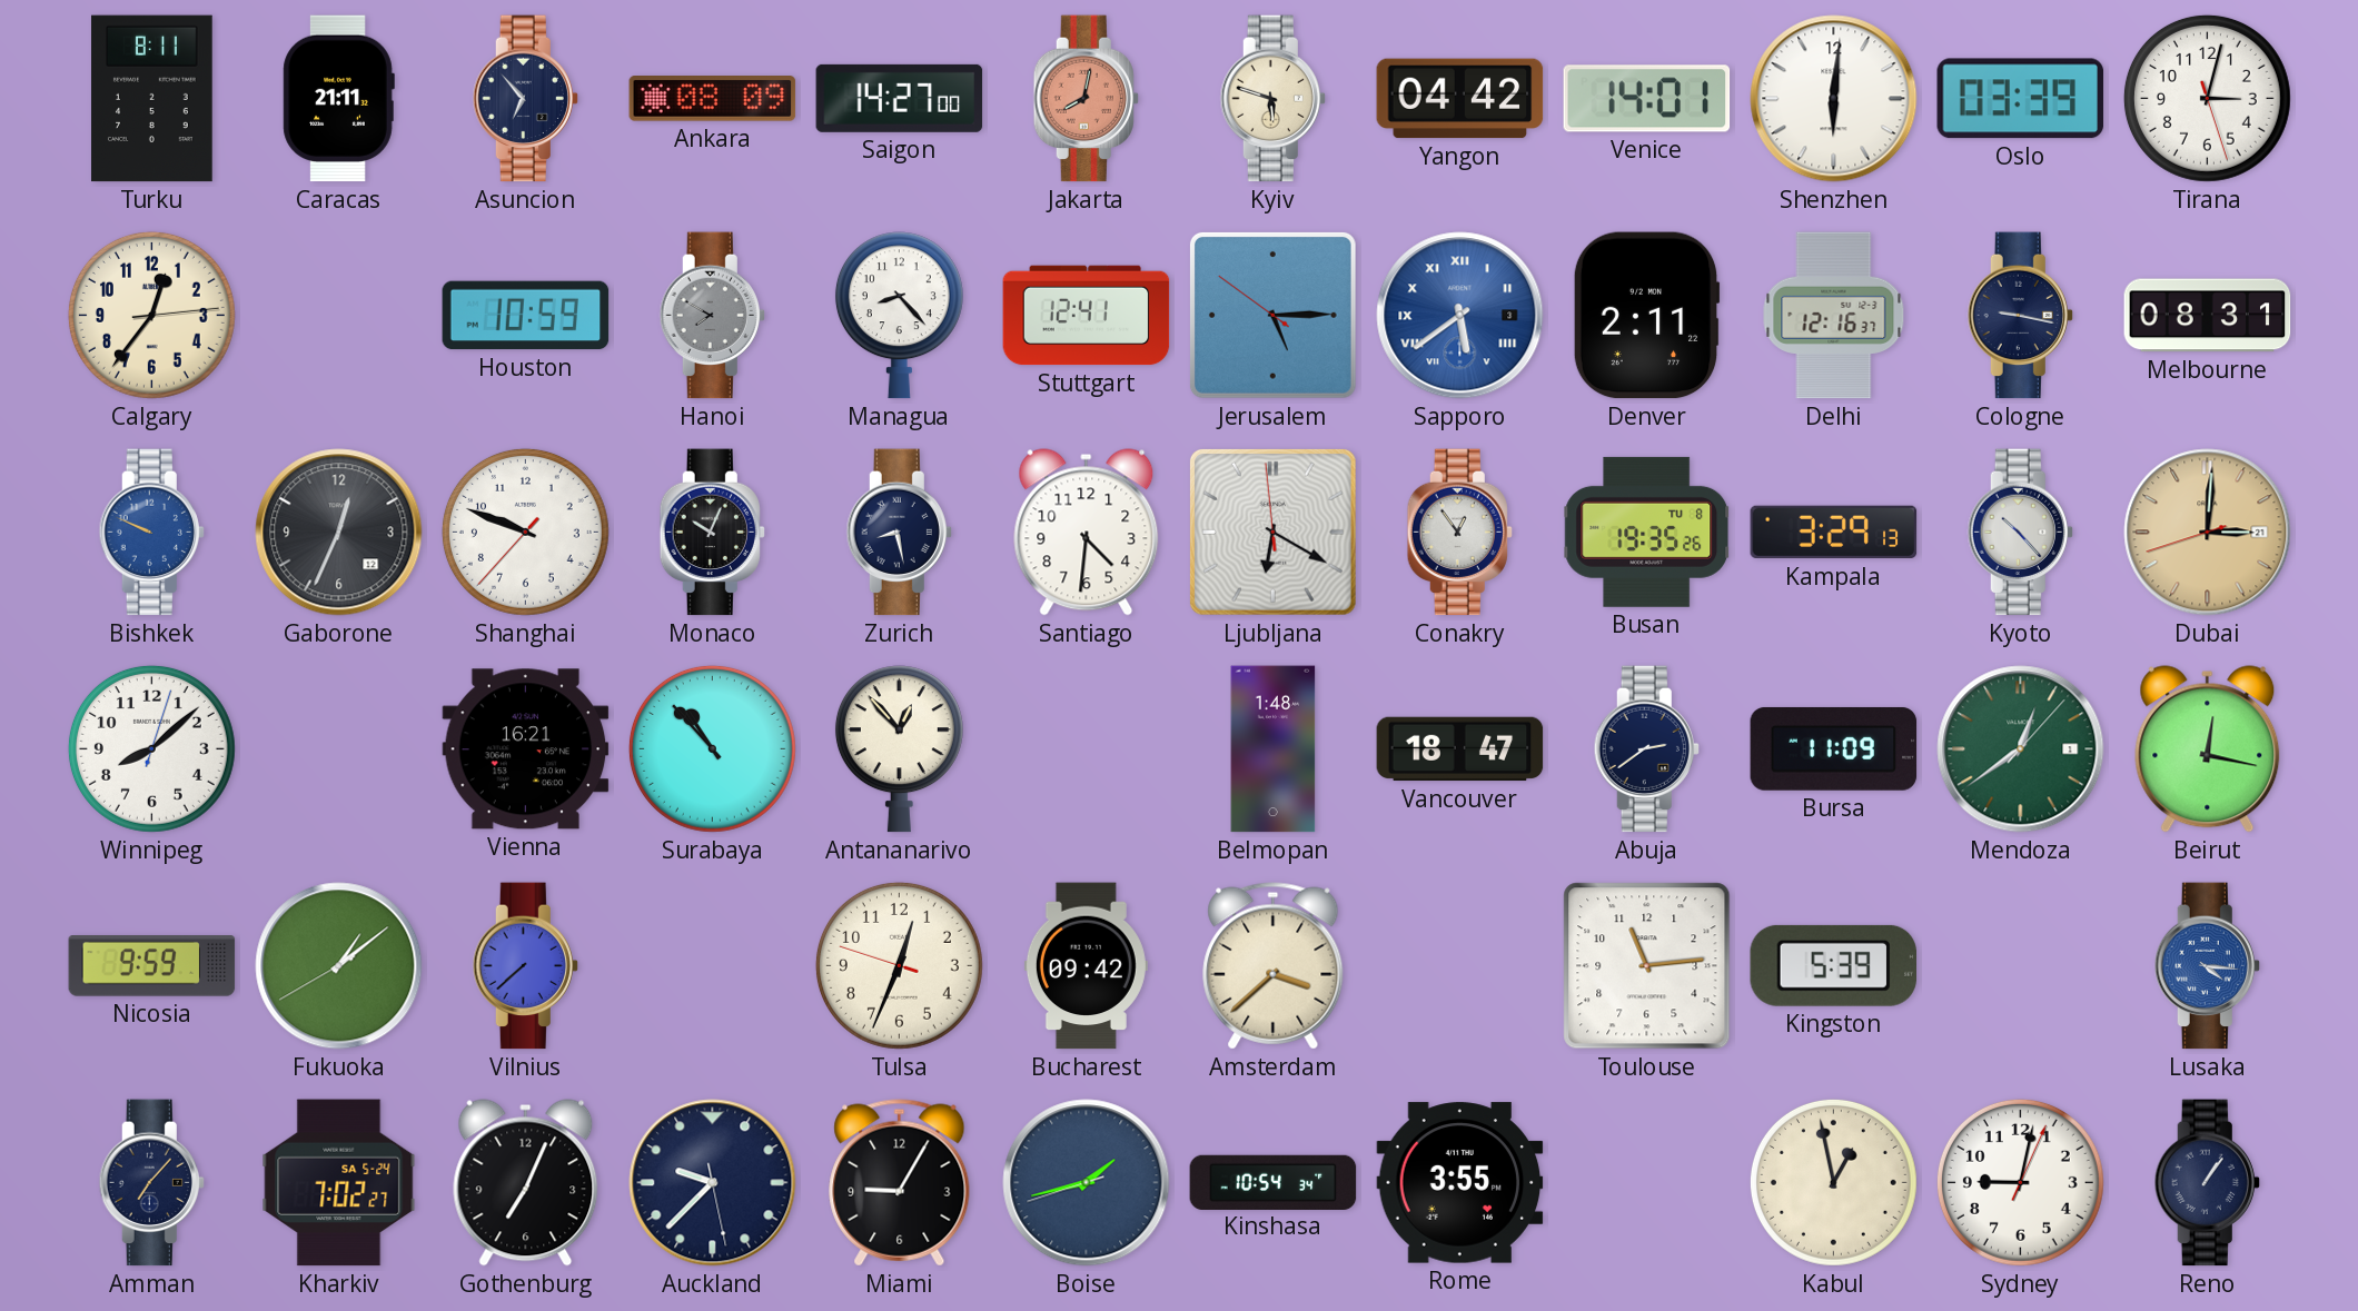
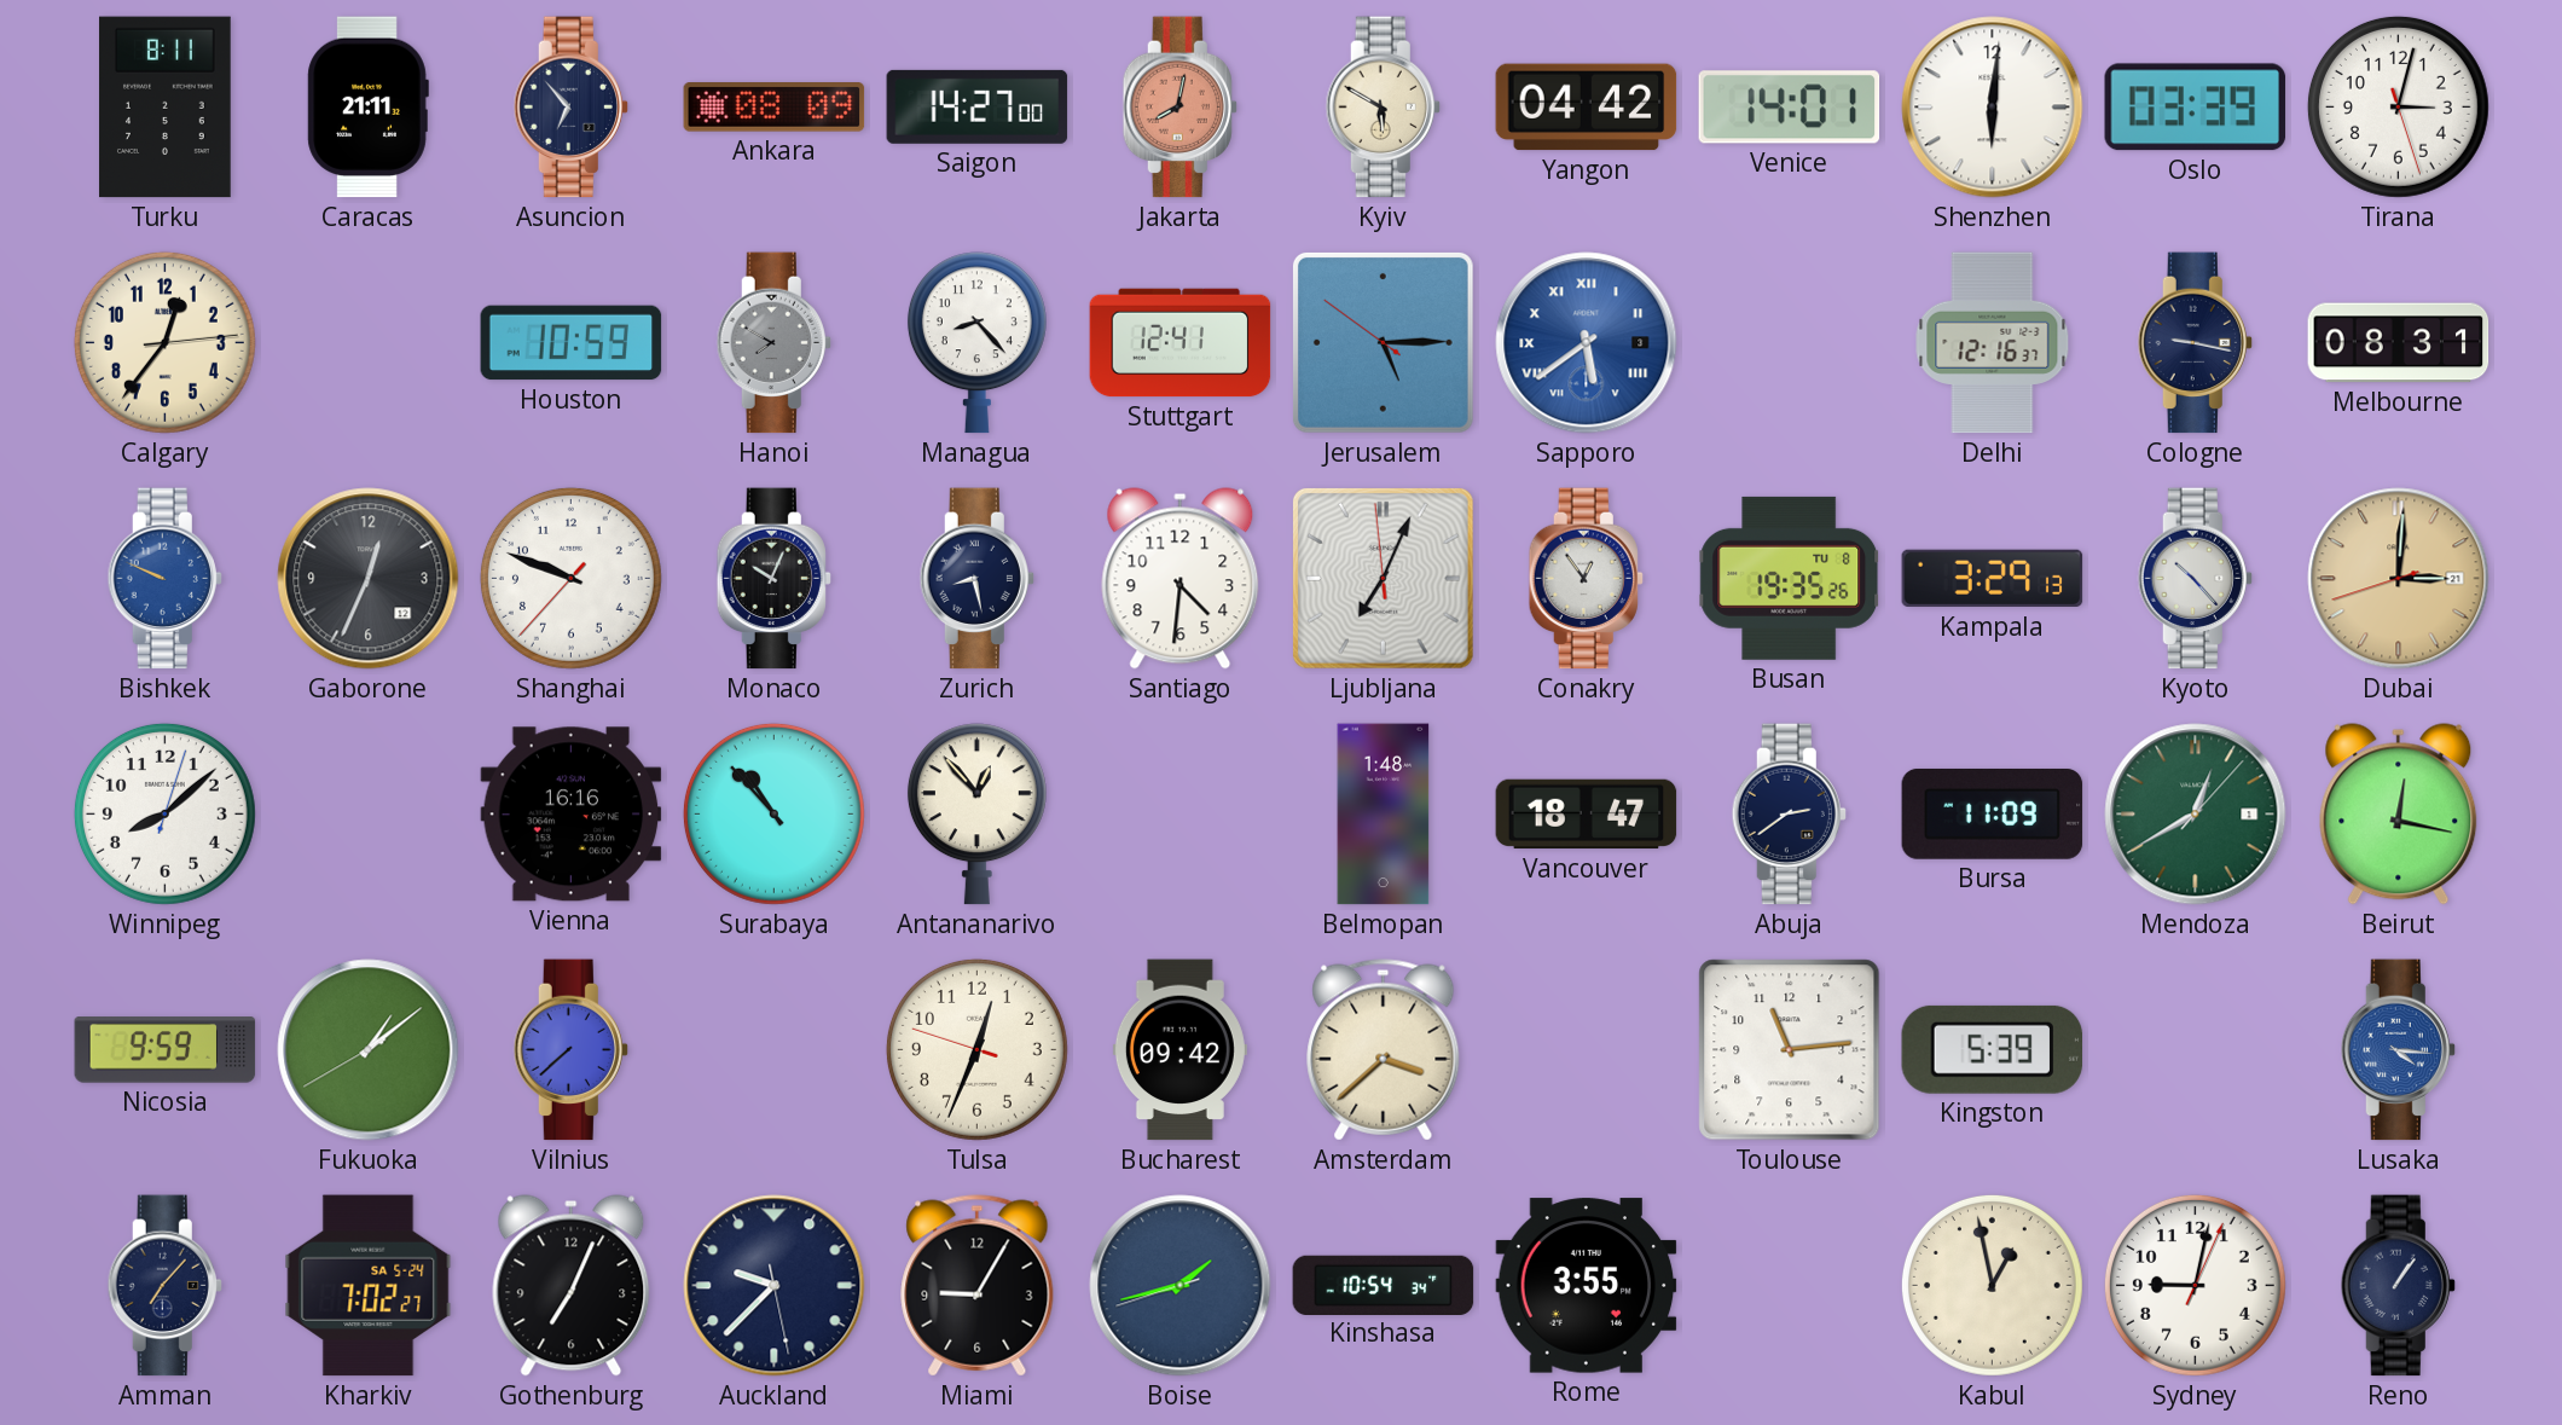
Kyiv: 5:48 -> 5:50 (1383, 108)
Denver: 2:11 -> none (1646, 316)
Ljubljana: 6:19 -> 7:03 (1383, 578)
Vienna: 16:21 -> 16:16 (572, 815)
Mendoza: 12:39 -> 12:40 (2196, 815)
